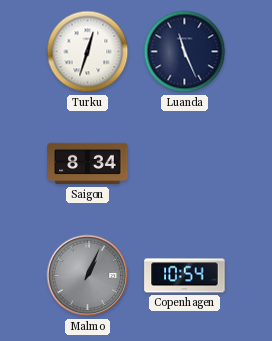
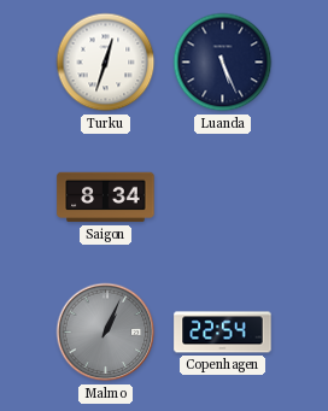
Luanda: 11:26 -> 5:26 (223, 63)
Copenhagen: 10:54 -> 22:54 (223, 333)
